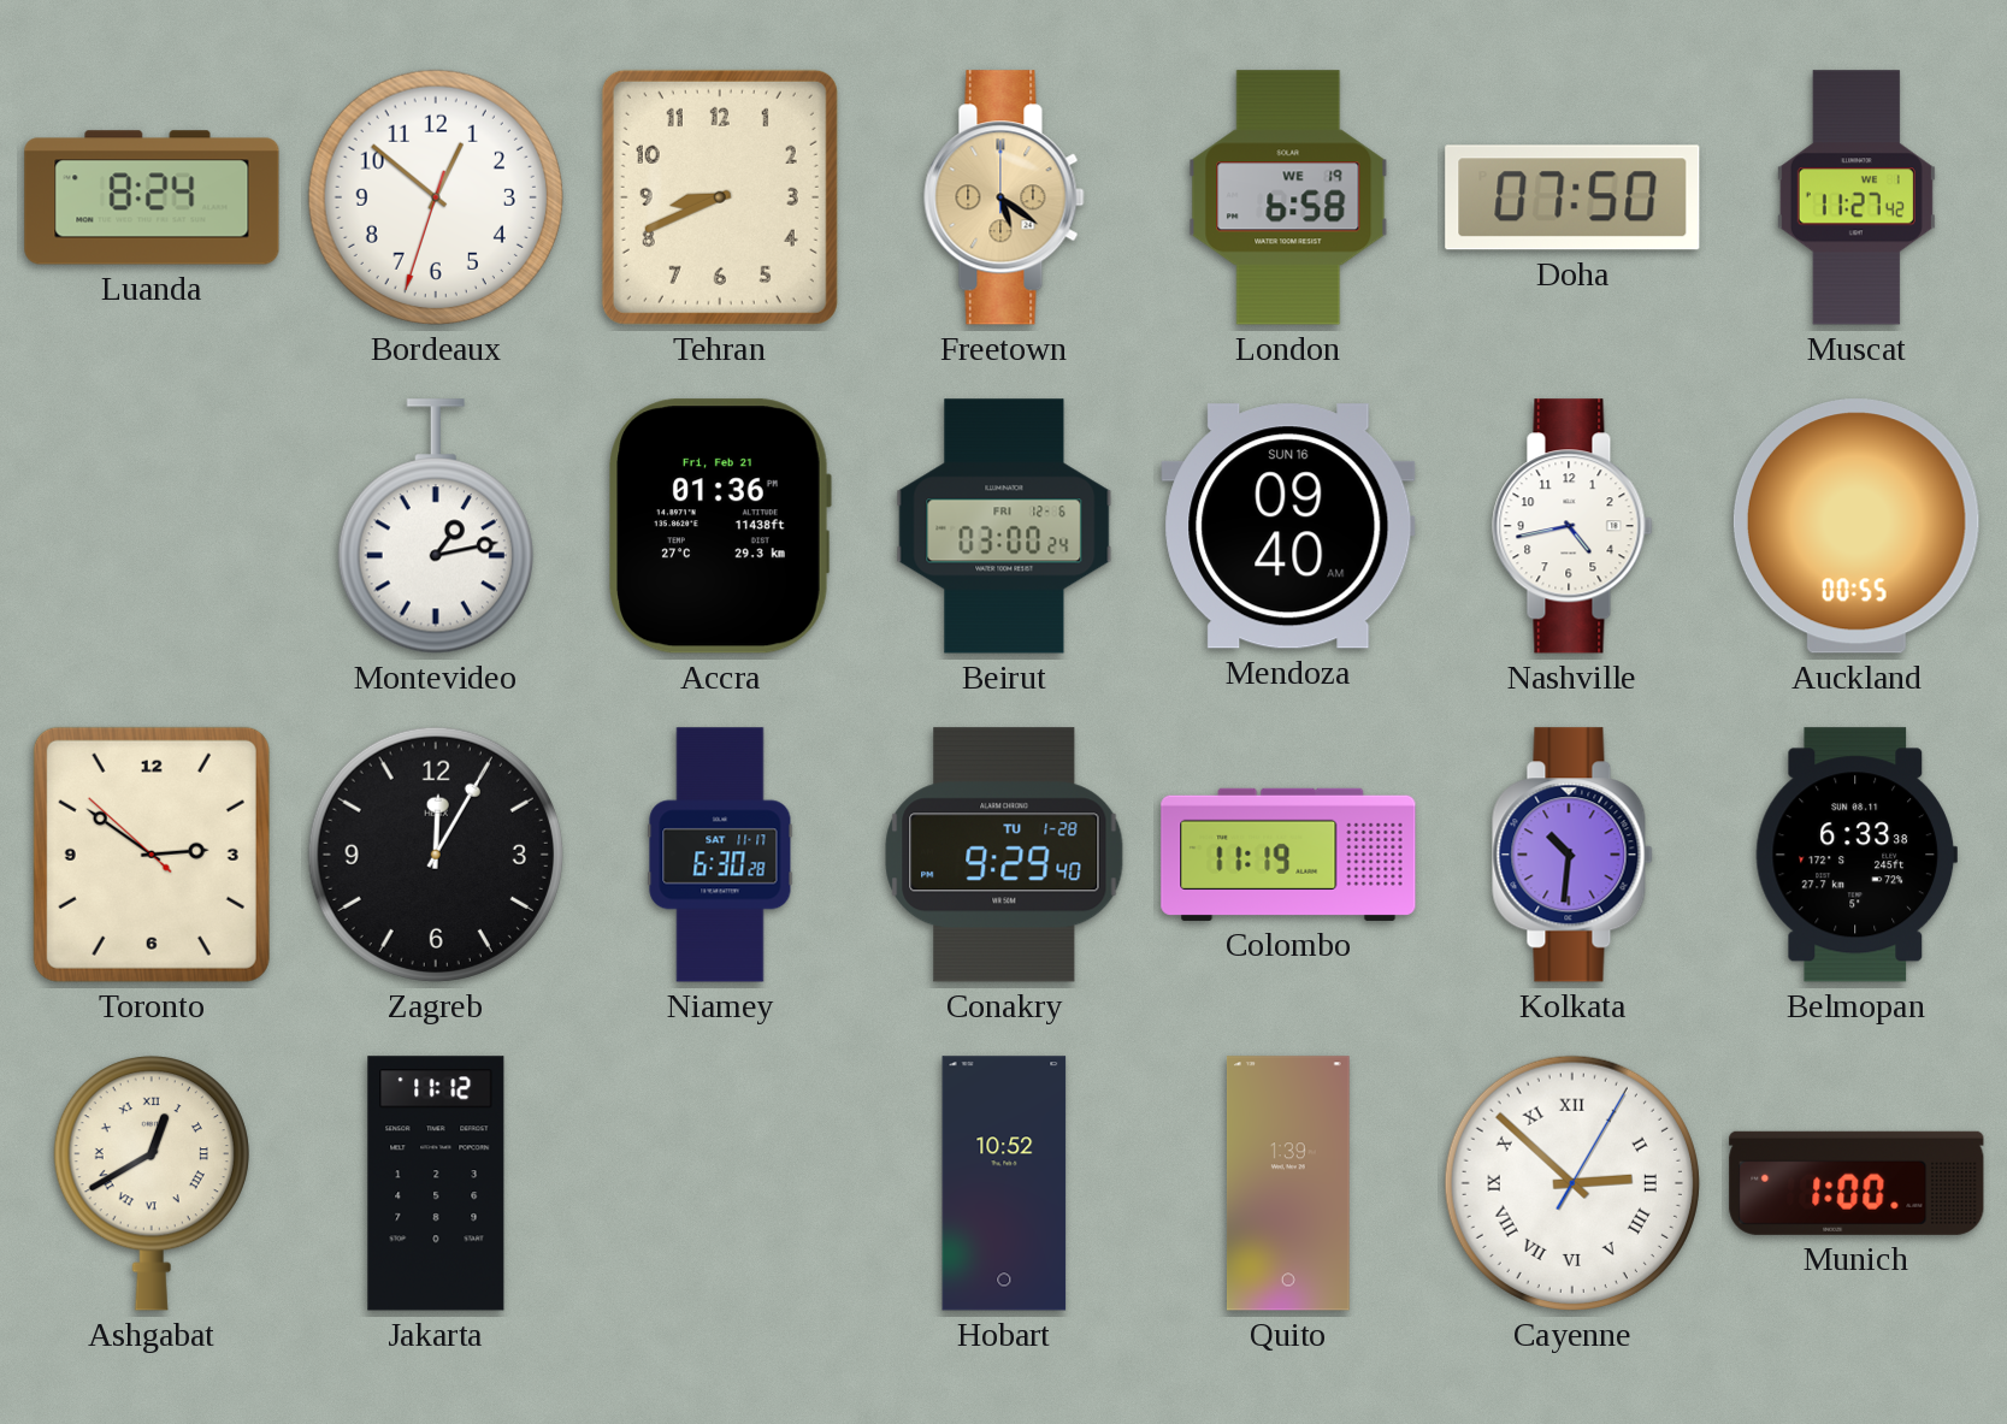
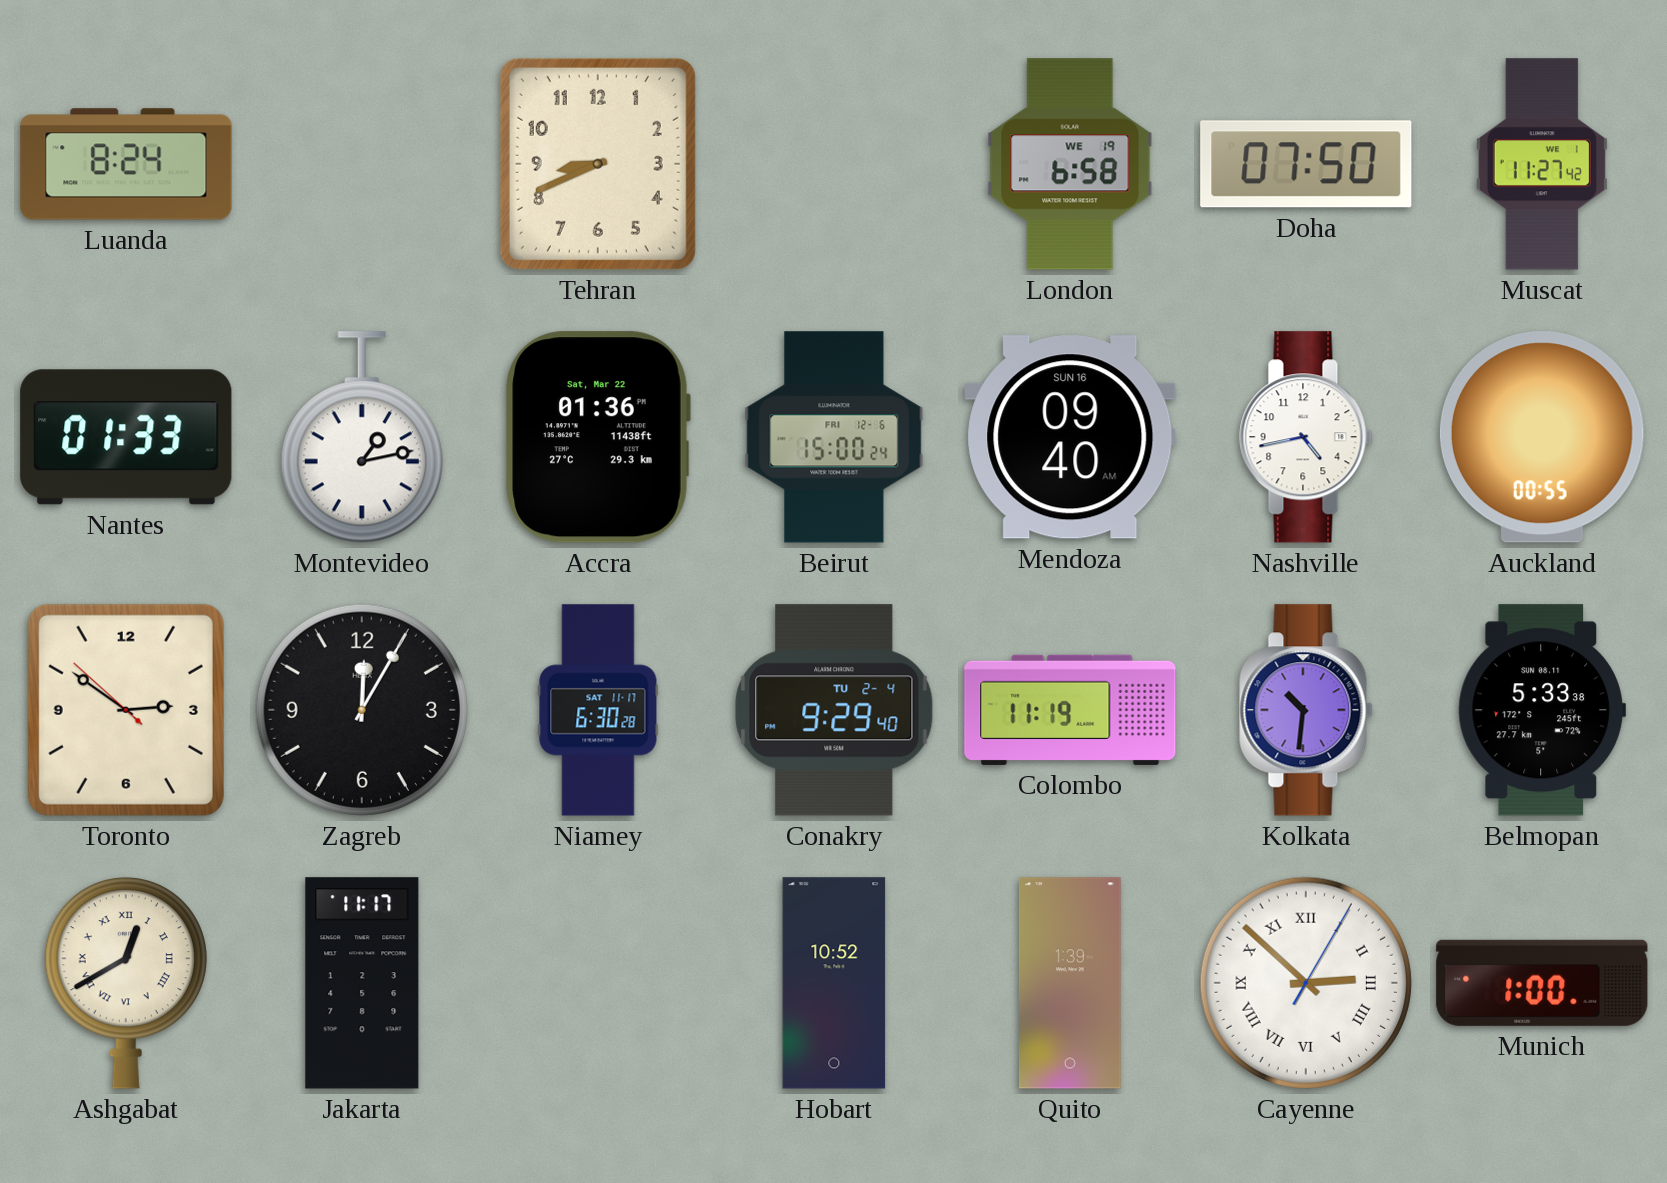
Bordeaux: 12:51 -> none (436, 197)
Freetown: 5:21 -> none (1004, 197)
Nantes: none -> 01:33 (126, 437)
Accra date: Fri, Feb 21 -> Sat, Mar 22 (598, 437)
Beirut: 03:00 -> 15:00 (834, 437)
Conakry date: TU 1-28 -> TU 2-4 (834, 710)
Belmopan: 6:33 -> 5:33 (1542, 710)
Jakarta: 11:12 -> 11:17 (362, 983)
